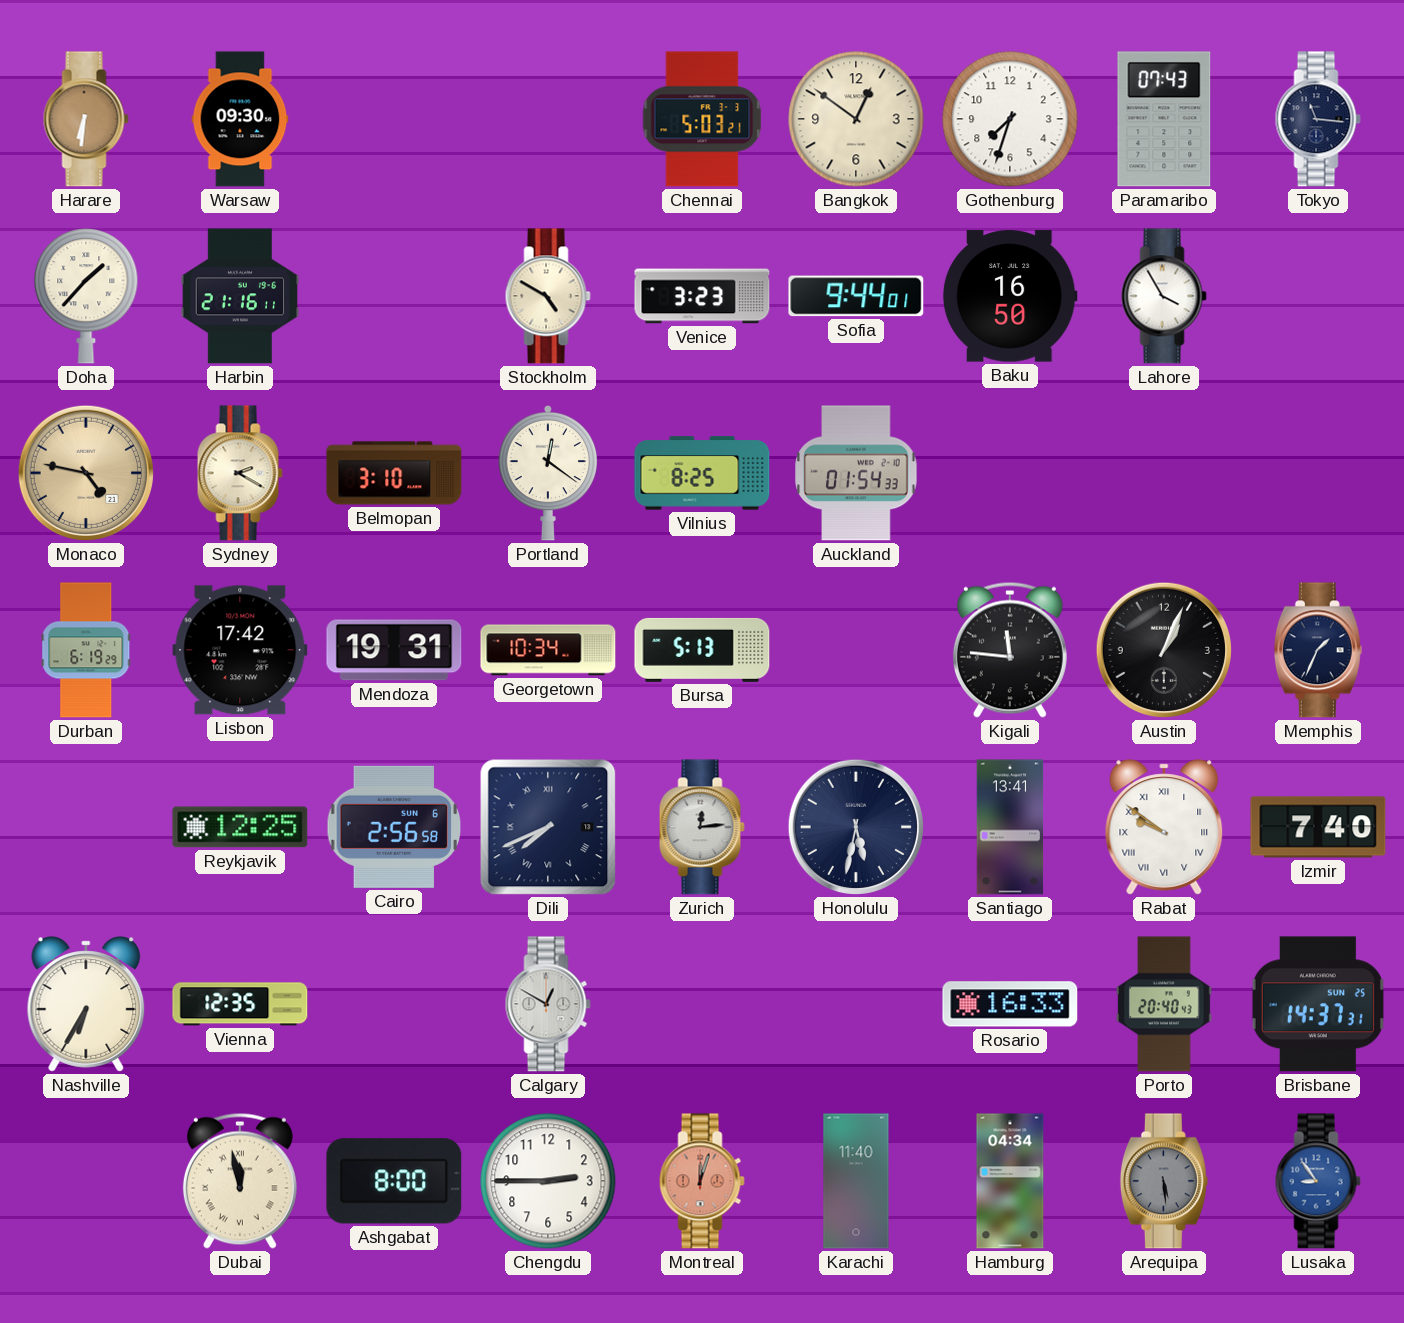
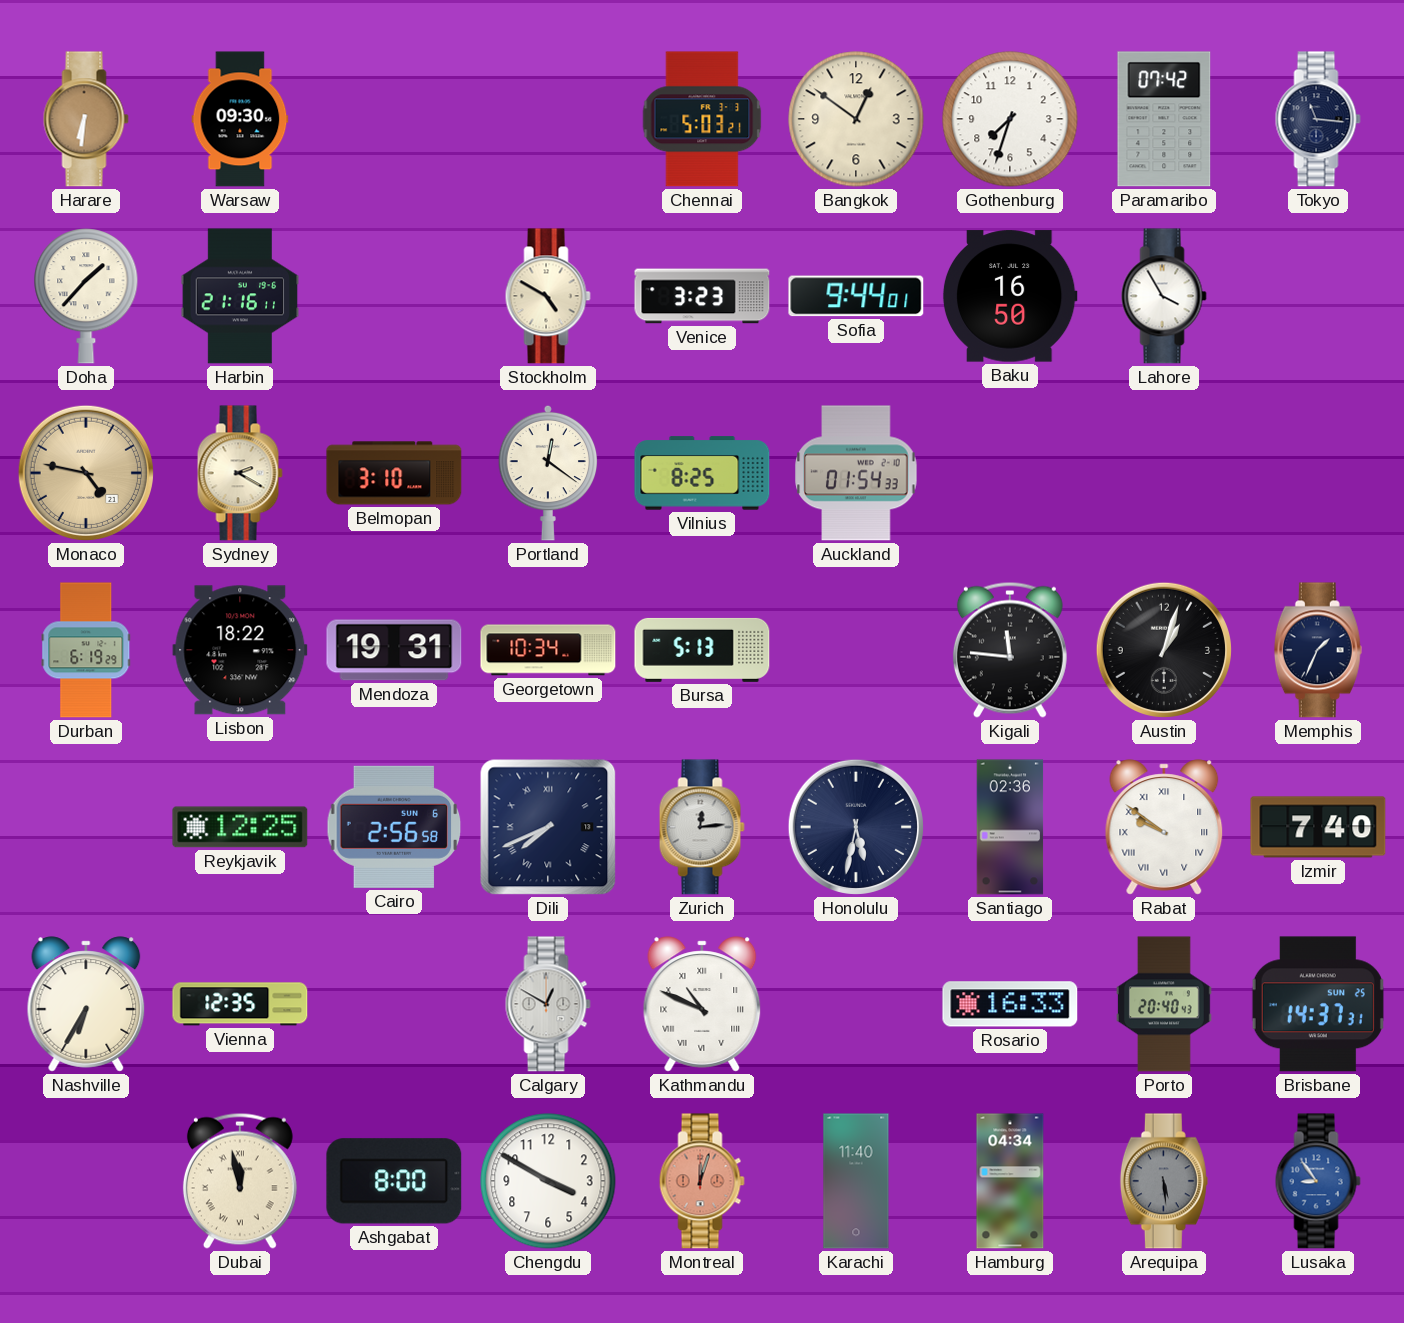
Paramaribo: 07:43 -> 07:42 (1164, 119)
Lisbon: 17:42 -> 18:22 (240, 650)
Austin: 1:04 -> 1:03 (1164, 650)
Santiago: 13:41 -> 02:36 (1010, 827)
Kathmandu: none -> 10:49 (702, 1004)
Chengdu: 2:45 -> 3:50 (548, 1181)
